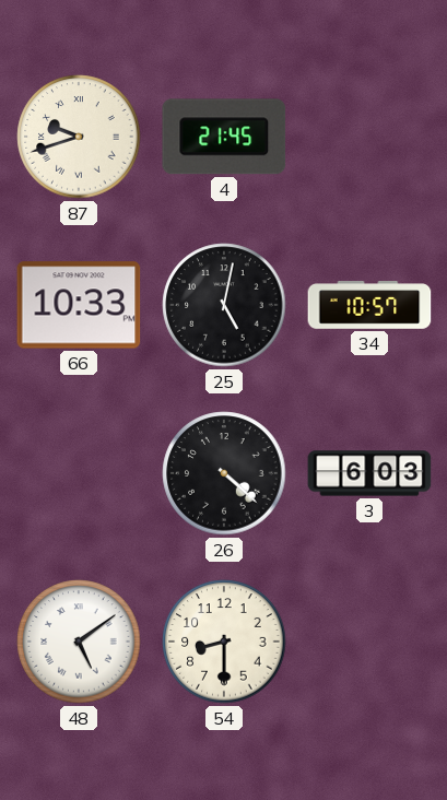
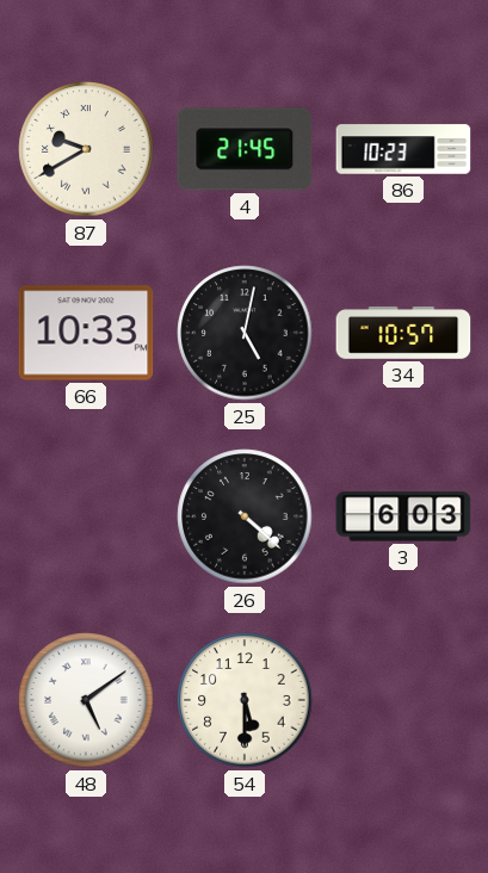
87: 9:42 -> 9:40 (86, 149)
86: none -> 10:23 (403, 149)
54: 8:30 -> 5:30 (245, 700)
